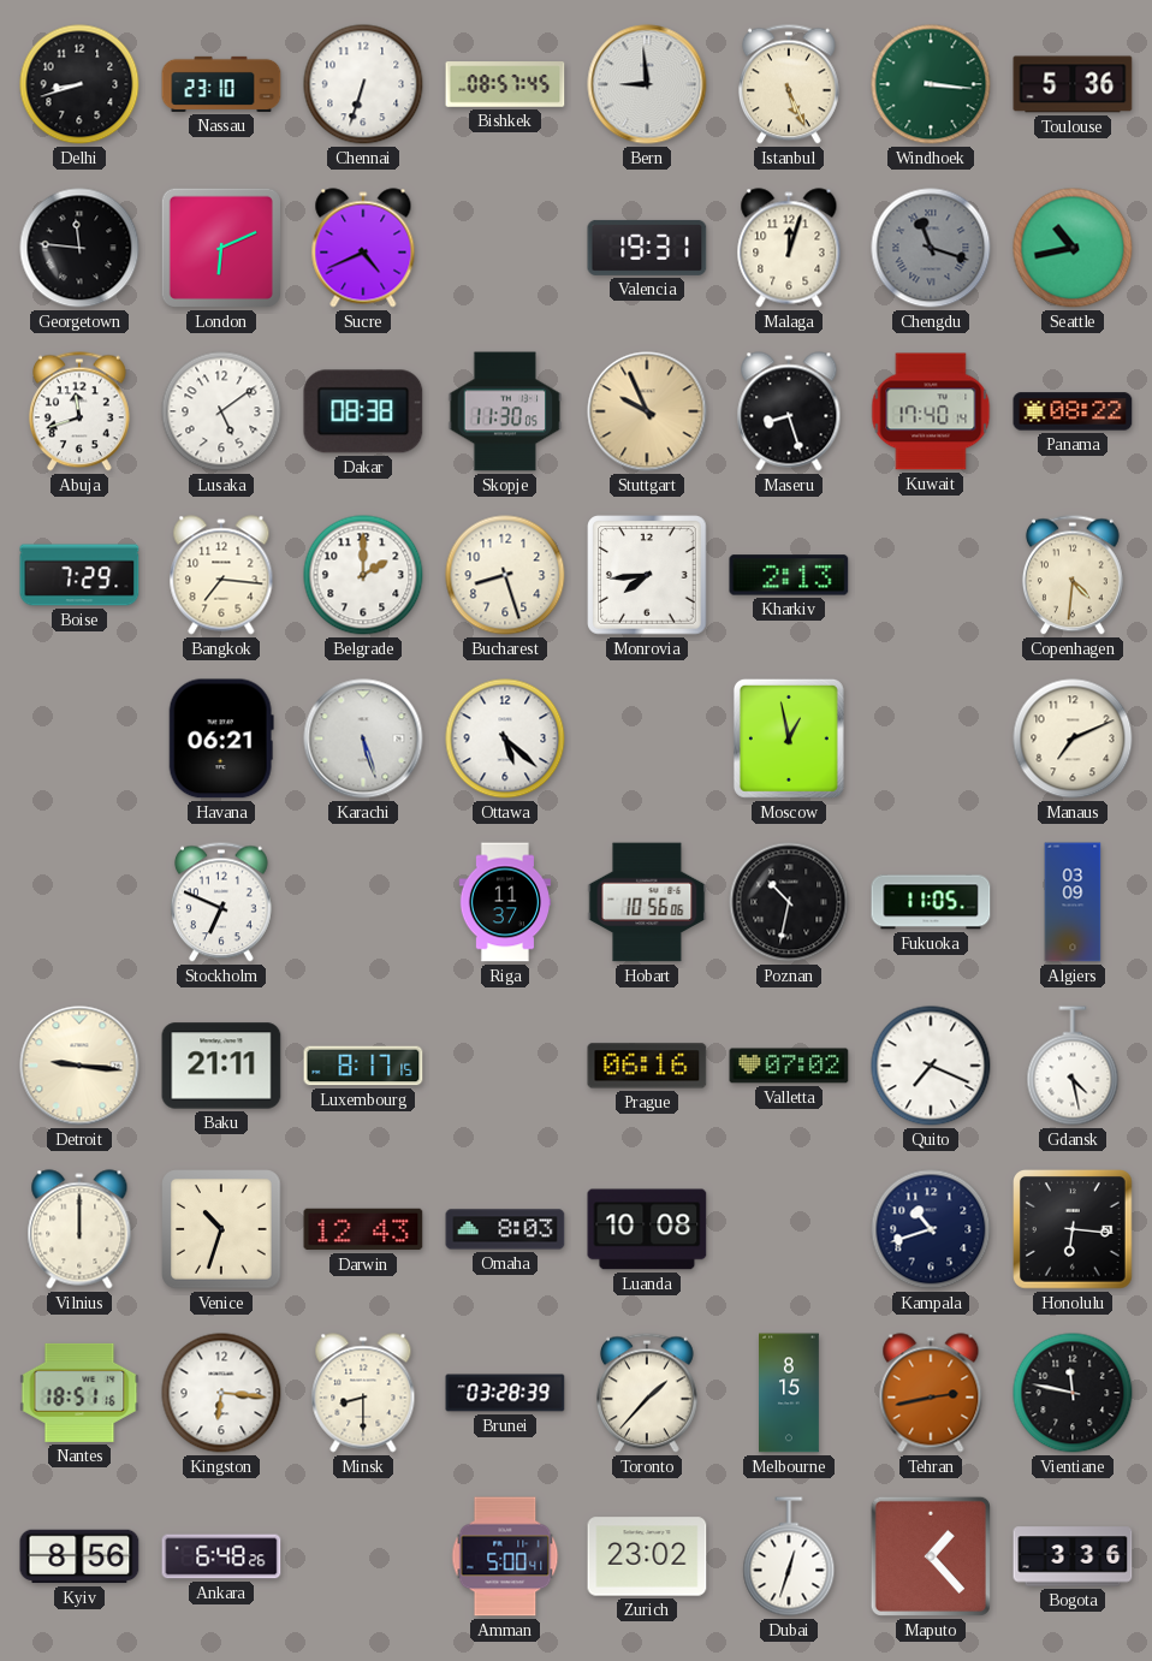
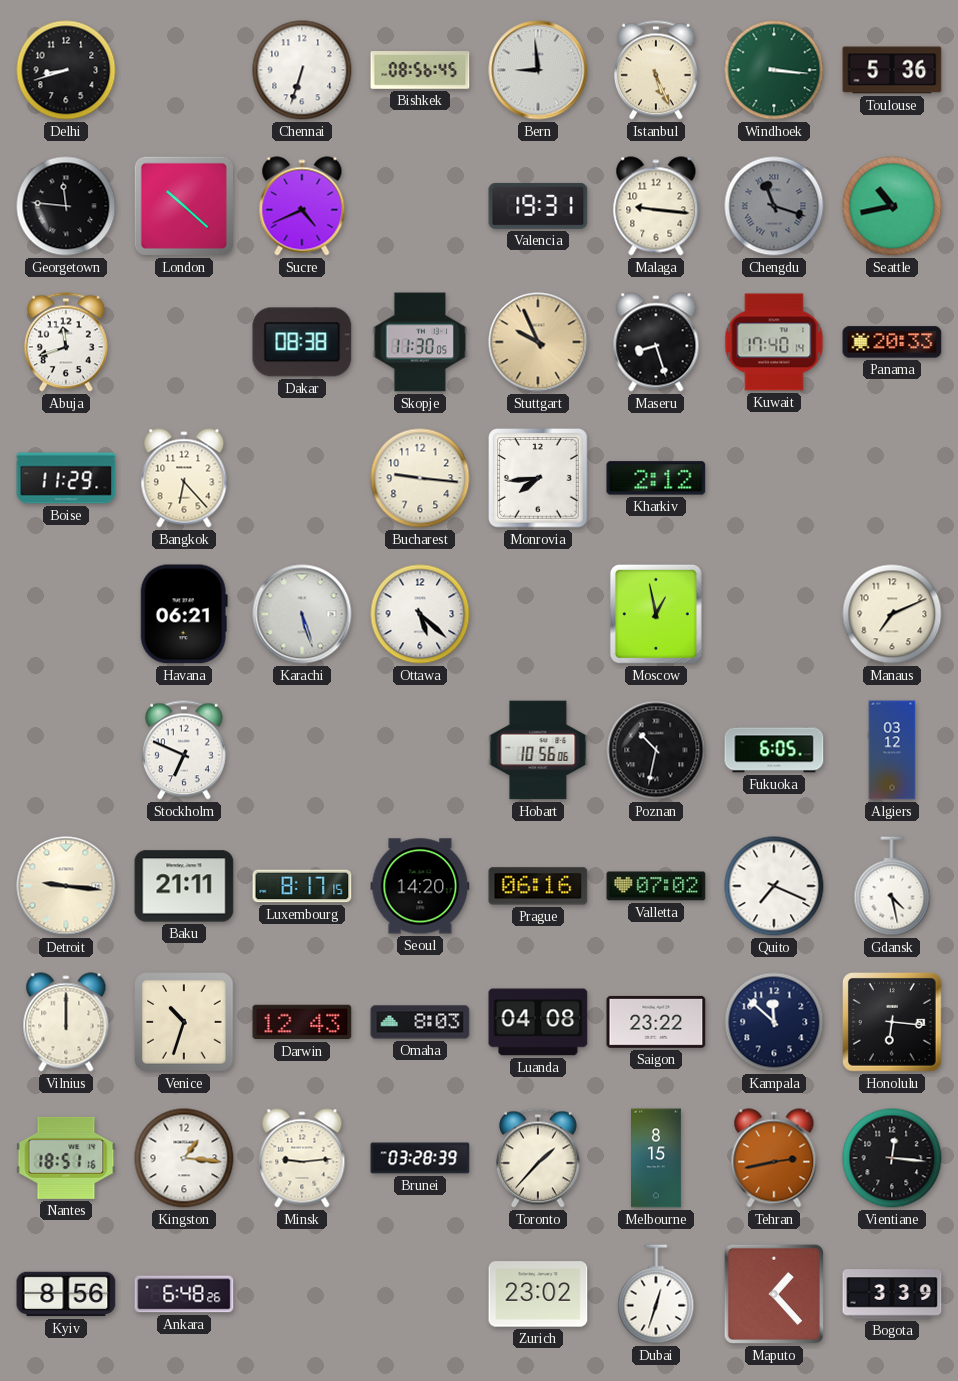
Nassau: 23:10 -> none (221, 84)
Bishkek: 08:57 -> 08:56 (420, 70)
London: 6:11 -> 10:22 (184, 206)
Malaga: 12:03 -> 9:16 (656, 206)
Lusaka: 5:09 -> none (221, 411)
Panama: 08:22 -> 20:33 (892, 342)
Boise: 7:29 -> 11:29 (66, 478)
Bangkok: 7:16 -> 6:23 (184, 478)
Belgrade: 2:00 -> none (363, 575)
Bucharest: 8:27 -> 9:16 (420, 478)
Kharkiv: 2:13 -> 2:12 (656, 478)
Copenhagen: 4:31 -> none (1073, 575)
Riga: 11:37 -> none (505, 902)
Fukuoka: 11:05 -> 6:05 (774, 750)
Algiers: 03:09 -> 03:12 (892, 750)
Seoul: none -> 14:20 (420, 886)
Luanda: 10:08 -> 04:08 (538, 1022)
Saigon: none -> 23:22 (656, 1022)
Kampala: 10:42 -> 11:52 (774, 1022)
Kingston: 6:16 -> 1:16 (184, 1158)
Minsk: 8:30 -> 9:14 (302, 1158)
Vientiane: 11:47 -> 12:16 (892, 1158)
Amman: 5:00 -> none (505, 1556)
Bogota: 3:36 -> 3:39 (892, 1294)
